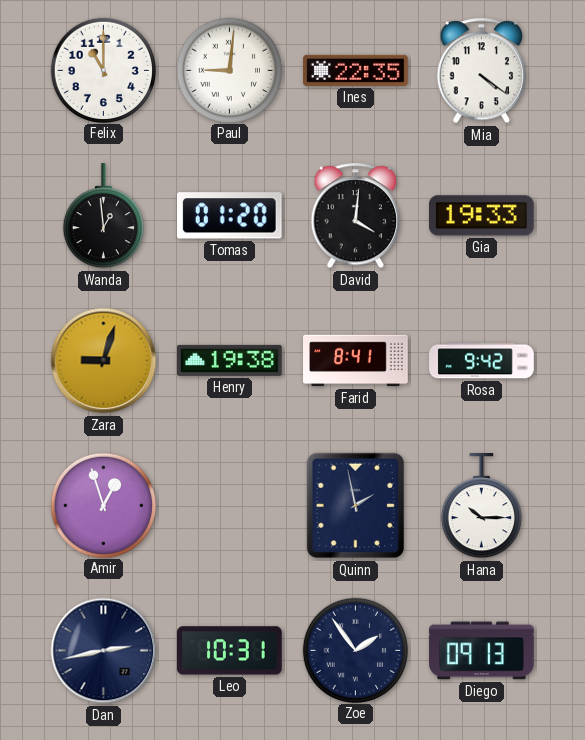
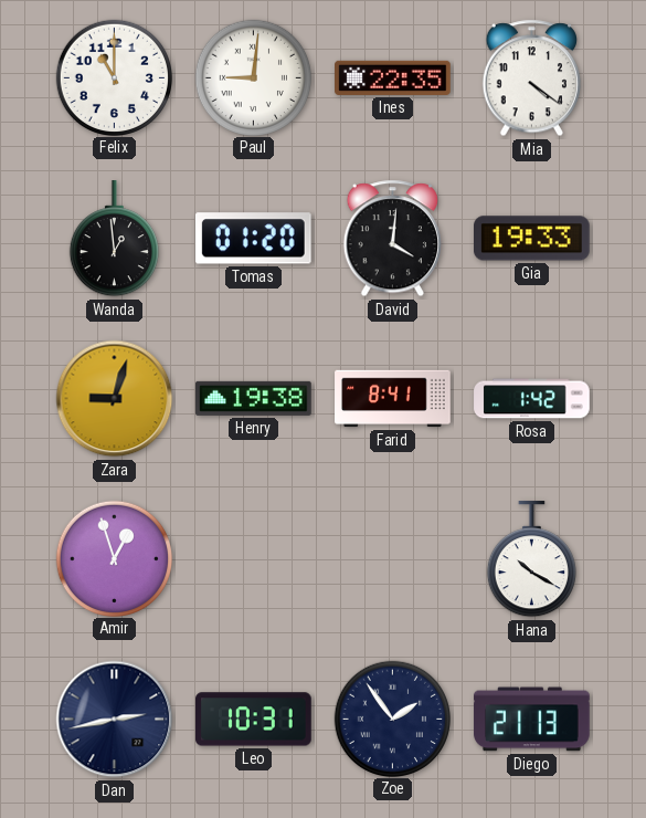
Rosa: 9:42 -> 1:42 (532, 399)
Quinn: 1:58 -> none (356, 506)
Hana: 10:15 -> 10:20 (531, 559)
Diego: 09:13 -> 21:13 (532, 720)
